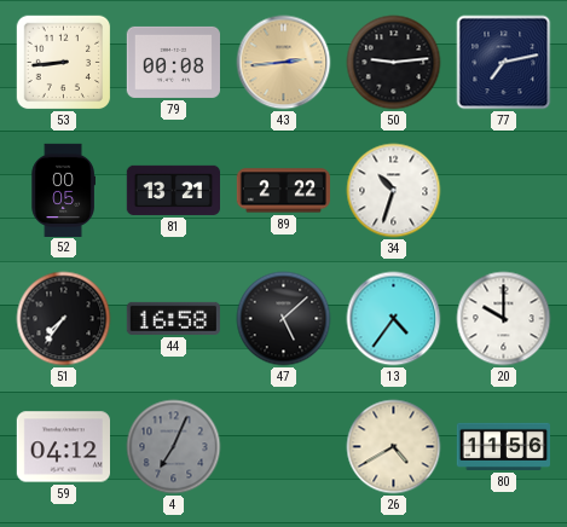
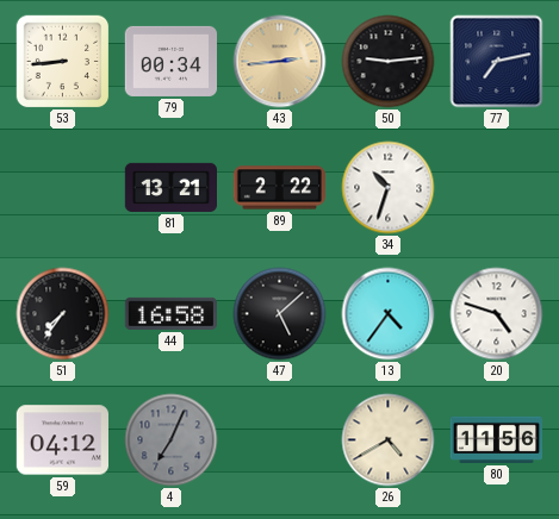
79: 00:08 -> 00:34 (170, 61)
52: 00:05 -> none (63, 190)
20: 10:00 -> 4:48 (497, 314)
